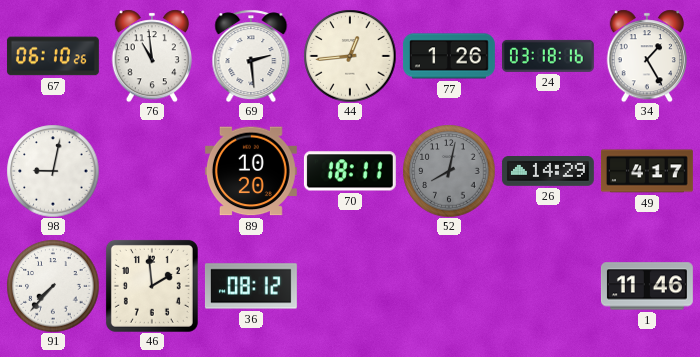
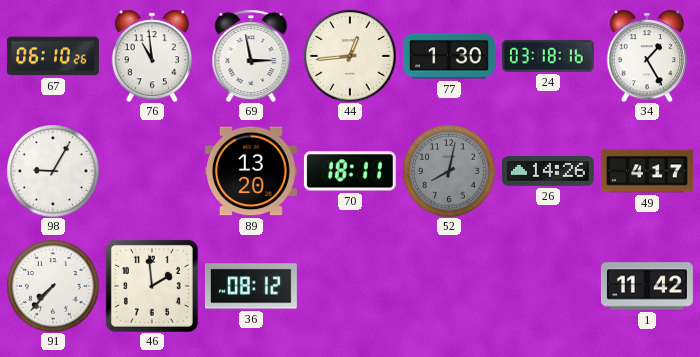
69: 2:29 -> 2:58 (251, 56)
77: 1:26 -> 1:30 (449, 56)
98: 9:02 -> 9:05 (53, 171)
89: 10:20 -> 13:20 (251, 171)
26: 14:29 -> 14:26 (548, 172)
1: 11:46 -> 11:42 (647, 286)
